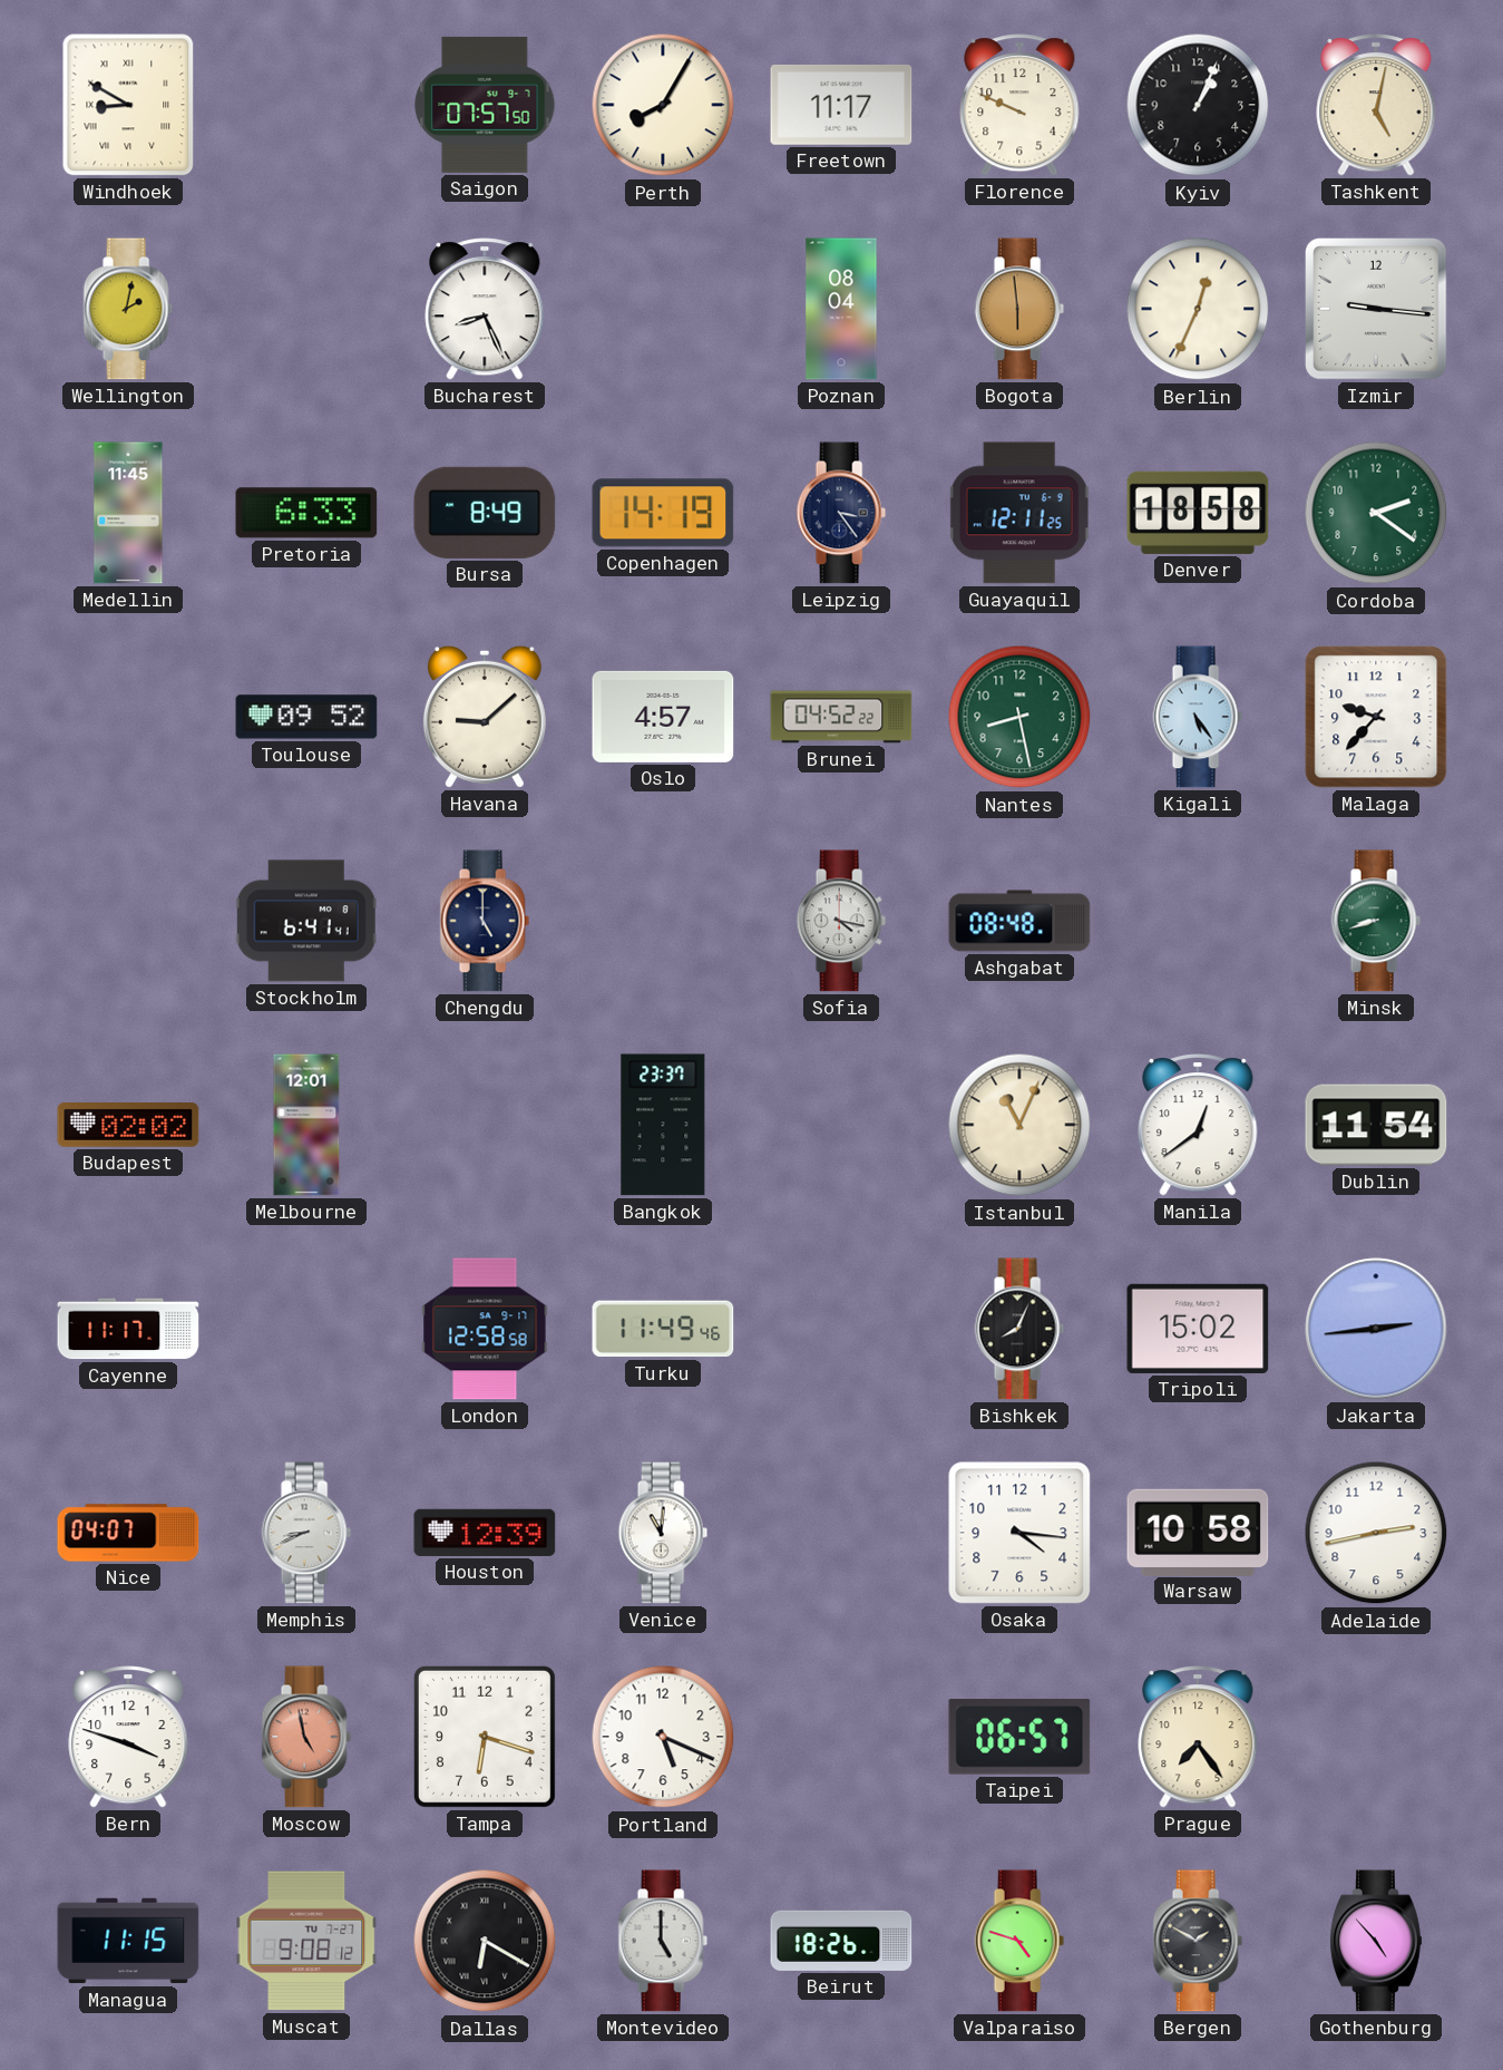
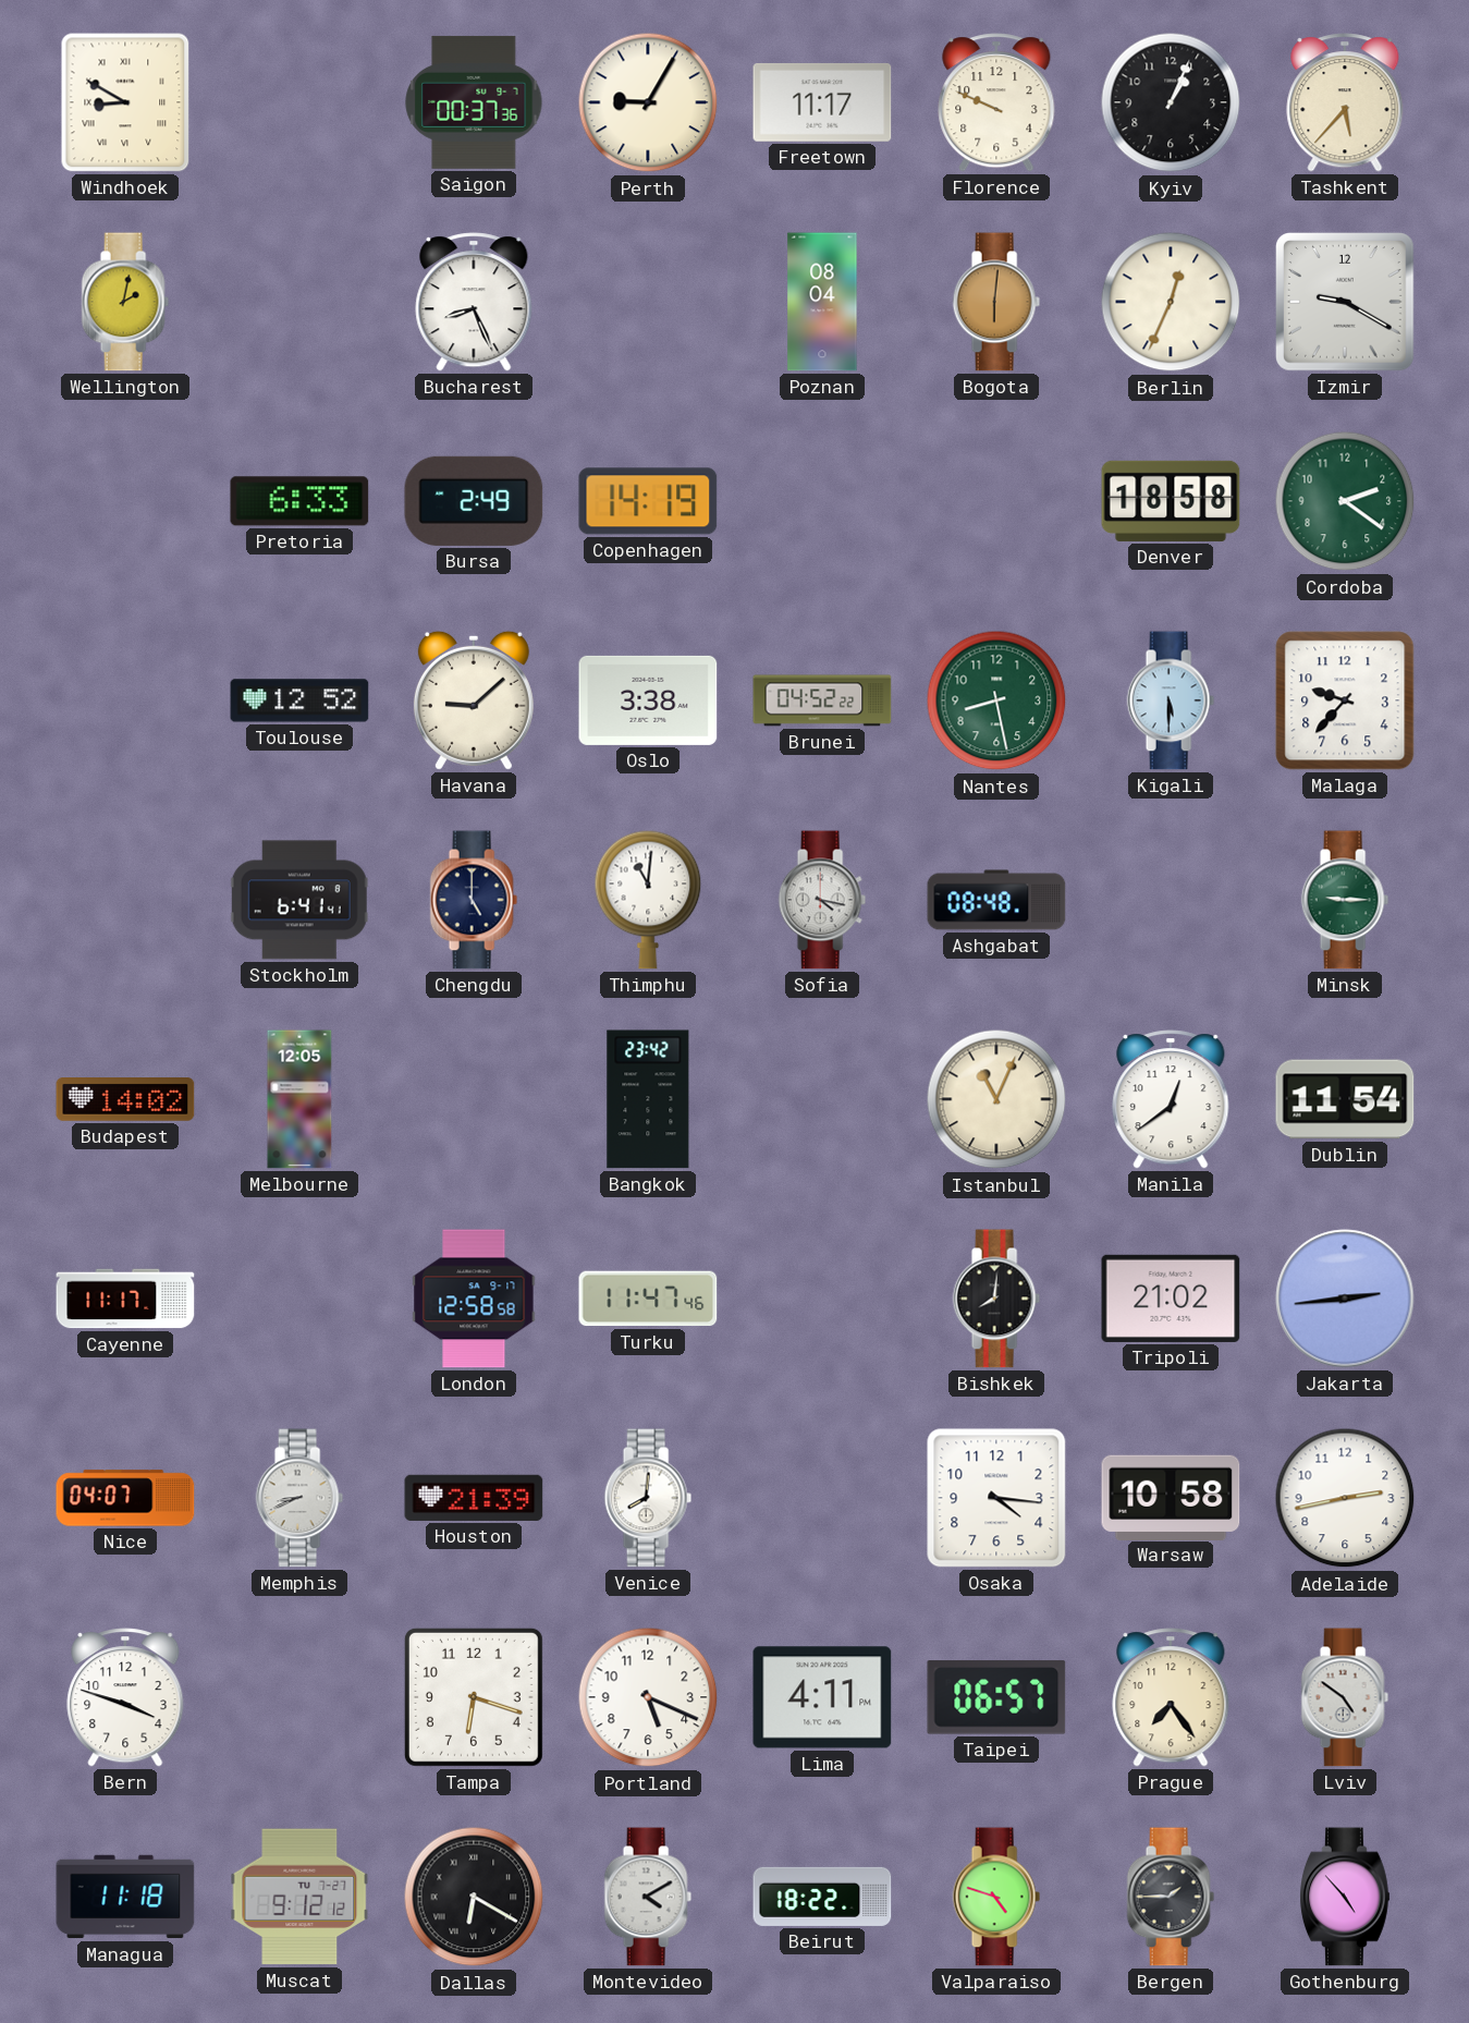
Saigon: 07:57 -> 00:37 (474, 102)
Perth: 8:05 -> 9:05 (648, 102)
Tashkent: 5:02 -> 5:37 (1345, 102)
Bogota: 5:59 -> 6:01 (996, 302)
Izmir: 9:16 -> 9:20 (1346, 303)
Medellin: 11:45 -> none (128, 513)
Bursa: 8:49 -> 2:49 (474, 501)
Leipzig: 3:24 -> none (841, 513)
Guayaquil: 12:11 -> none (1019, 513)
Toulouse: 09:52 -> 12:52 (299, 700)
Oslo: 4:57 -> 3:38 (648, 700)
Kigali: 5:24 -> 5:30 (1171, 700)
Thimphu: none -> 11:01 (648, 900)
Minsk: 8:42 -> 9:15 (1345, 900)
Budapest: 02:02 -> 14:02 (125, 1100)
Melbourne: 12:01 -> 12:05 (299, 1099)
Bangkok: 23:37 -> 23:42 (648, 1099)
Turku: 11:49 -> 11:47 (648, 1299)
Bishkek: 8:04 -> 8:01 (996, 1299)
Tripoli: 15:02 -> 21:02 (1171, 1299)
Houston: 12:39 -> 21:39 (474, 1498)
Venice: 11:01 -> 8:01 (648, 1498)
Moscow: 4:58 -> none (306, 1737)
Lima: none -> 4:11 (822, 1697)
Lviv: none -> 4:51 (1345, 1697)
Managua: 11:15 -> 11:18 (125, 1897)
Muscat: 9:08 -> 9:12 (299, 1897)
Montevideo: 5:00 -> 4:10 (648, 1897)
Beirut: 18:26 -> 18:22 (822, 1897)
Bergen: 1:50 -> 1:45 (1171, 1897)
